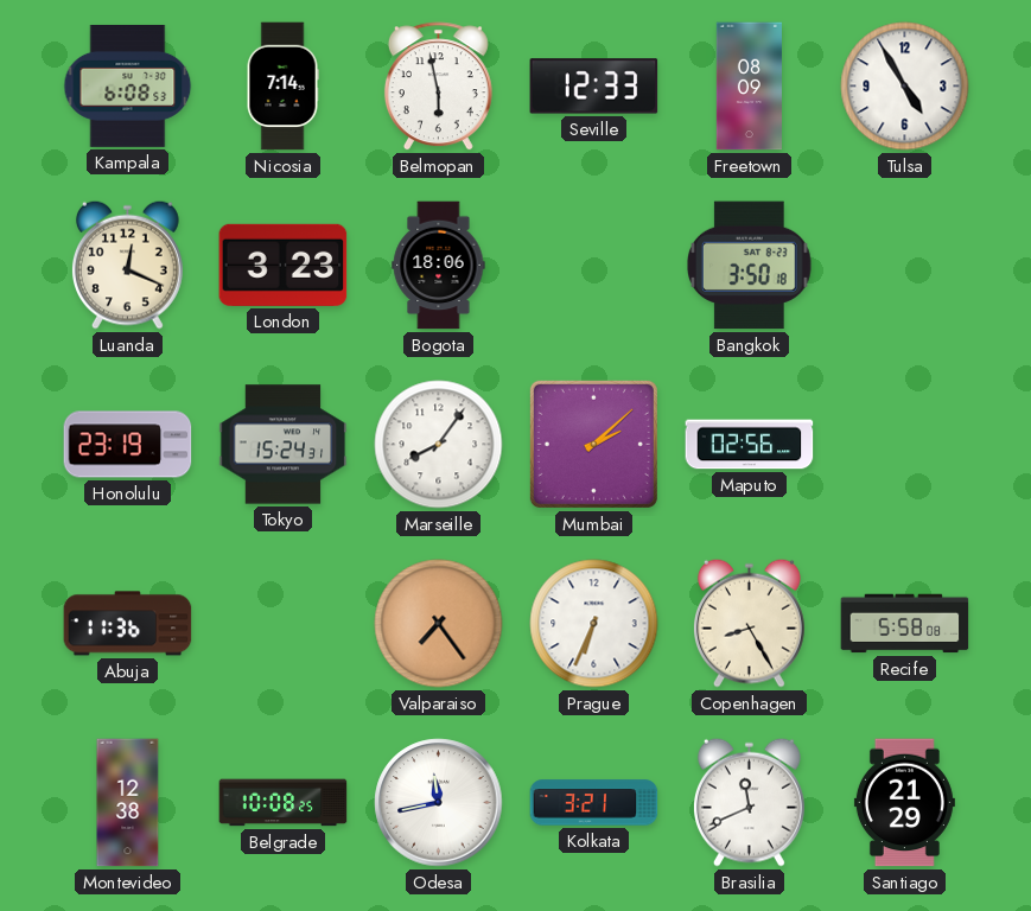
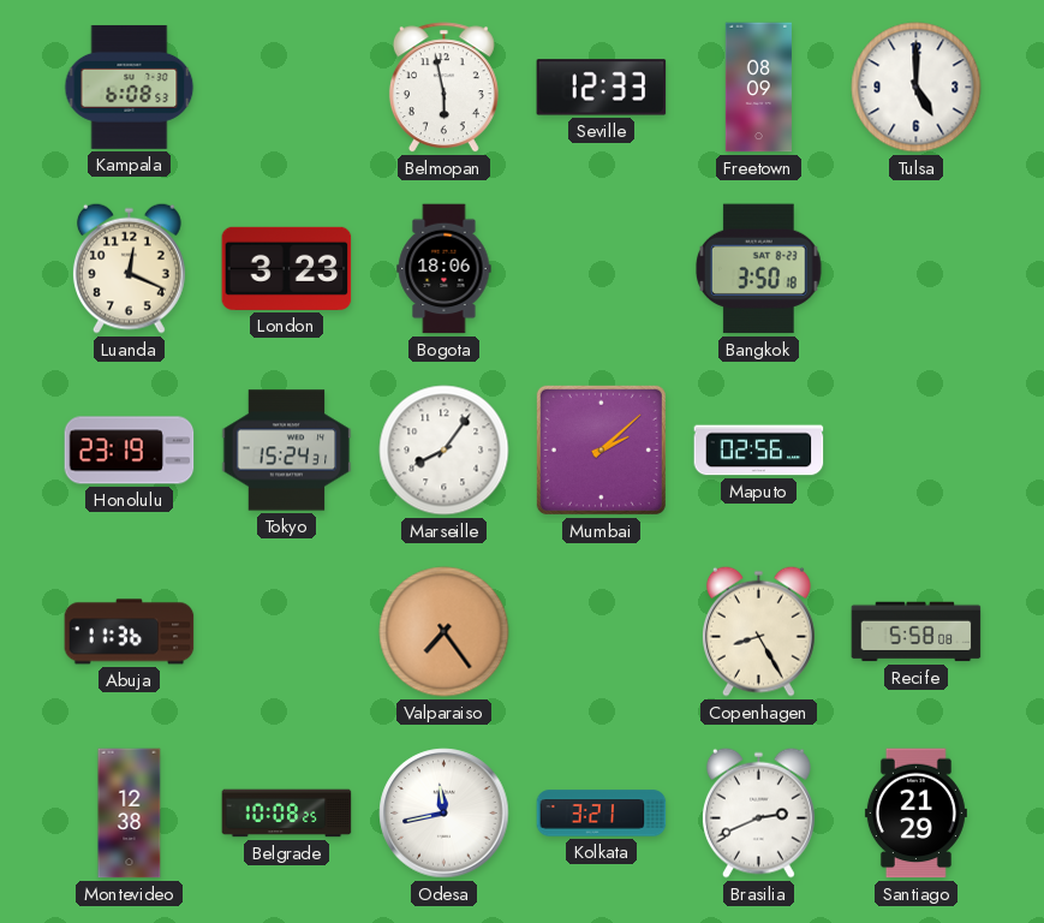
Nicosia: 7:14 -> none (282, 87)
Tulsa: 4:55 -> 5:00 (917, 88)
Prague: 6:34 -> none (594, 624)
Brasilia: 11:41 -> 2:41 (758, 812)
